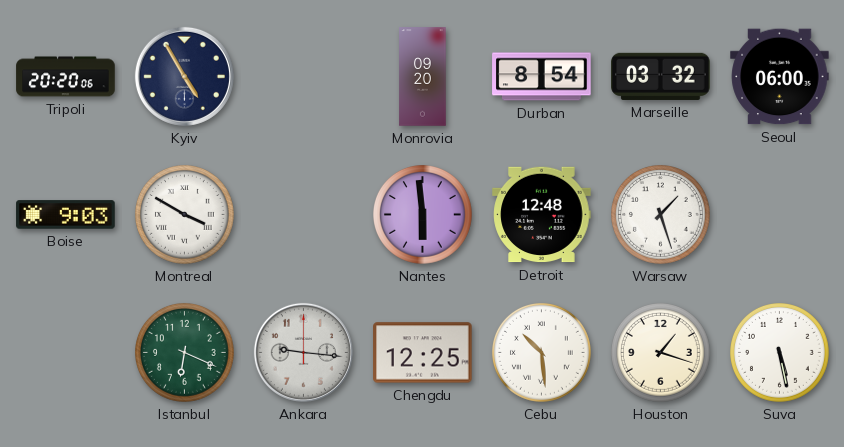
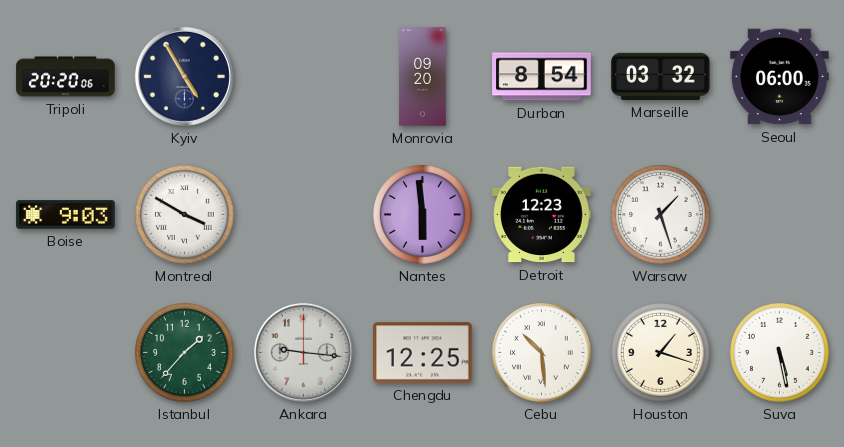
Detroit: 12:48 -> 12:23 (542, 215)
Istanbul: 6:19 -> 1:37 (185, 353)
